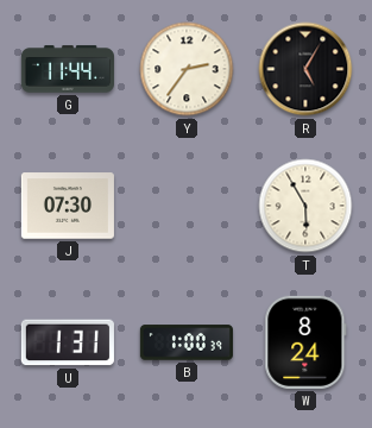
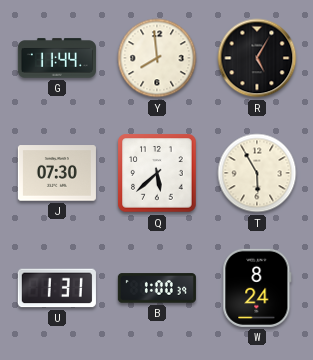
Y: 2:36 -> 7:59 (157, 58)
Q: none -> 5:38 (157, 173)
